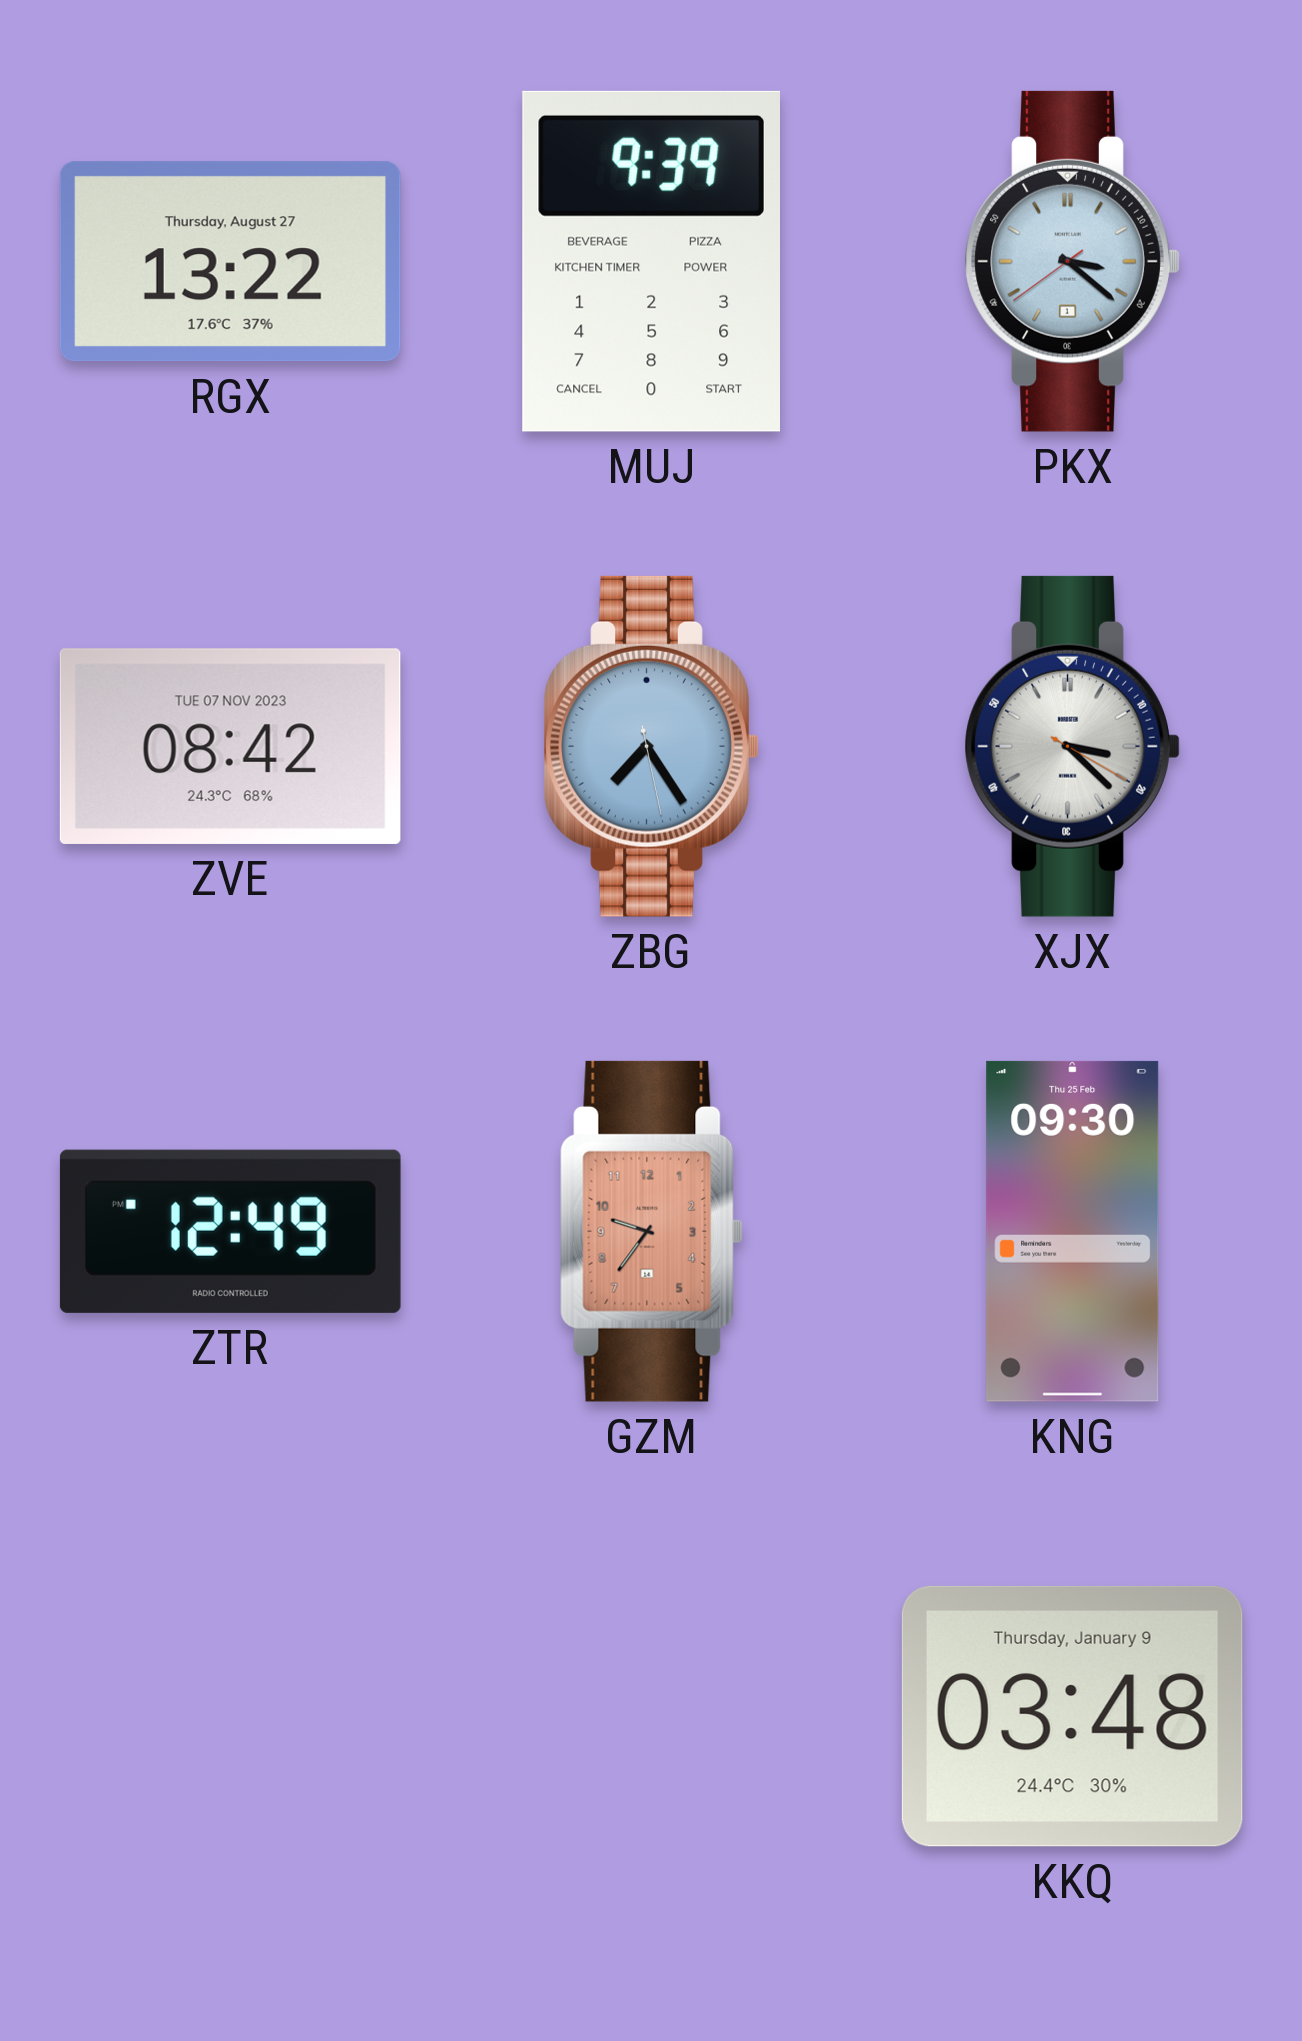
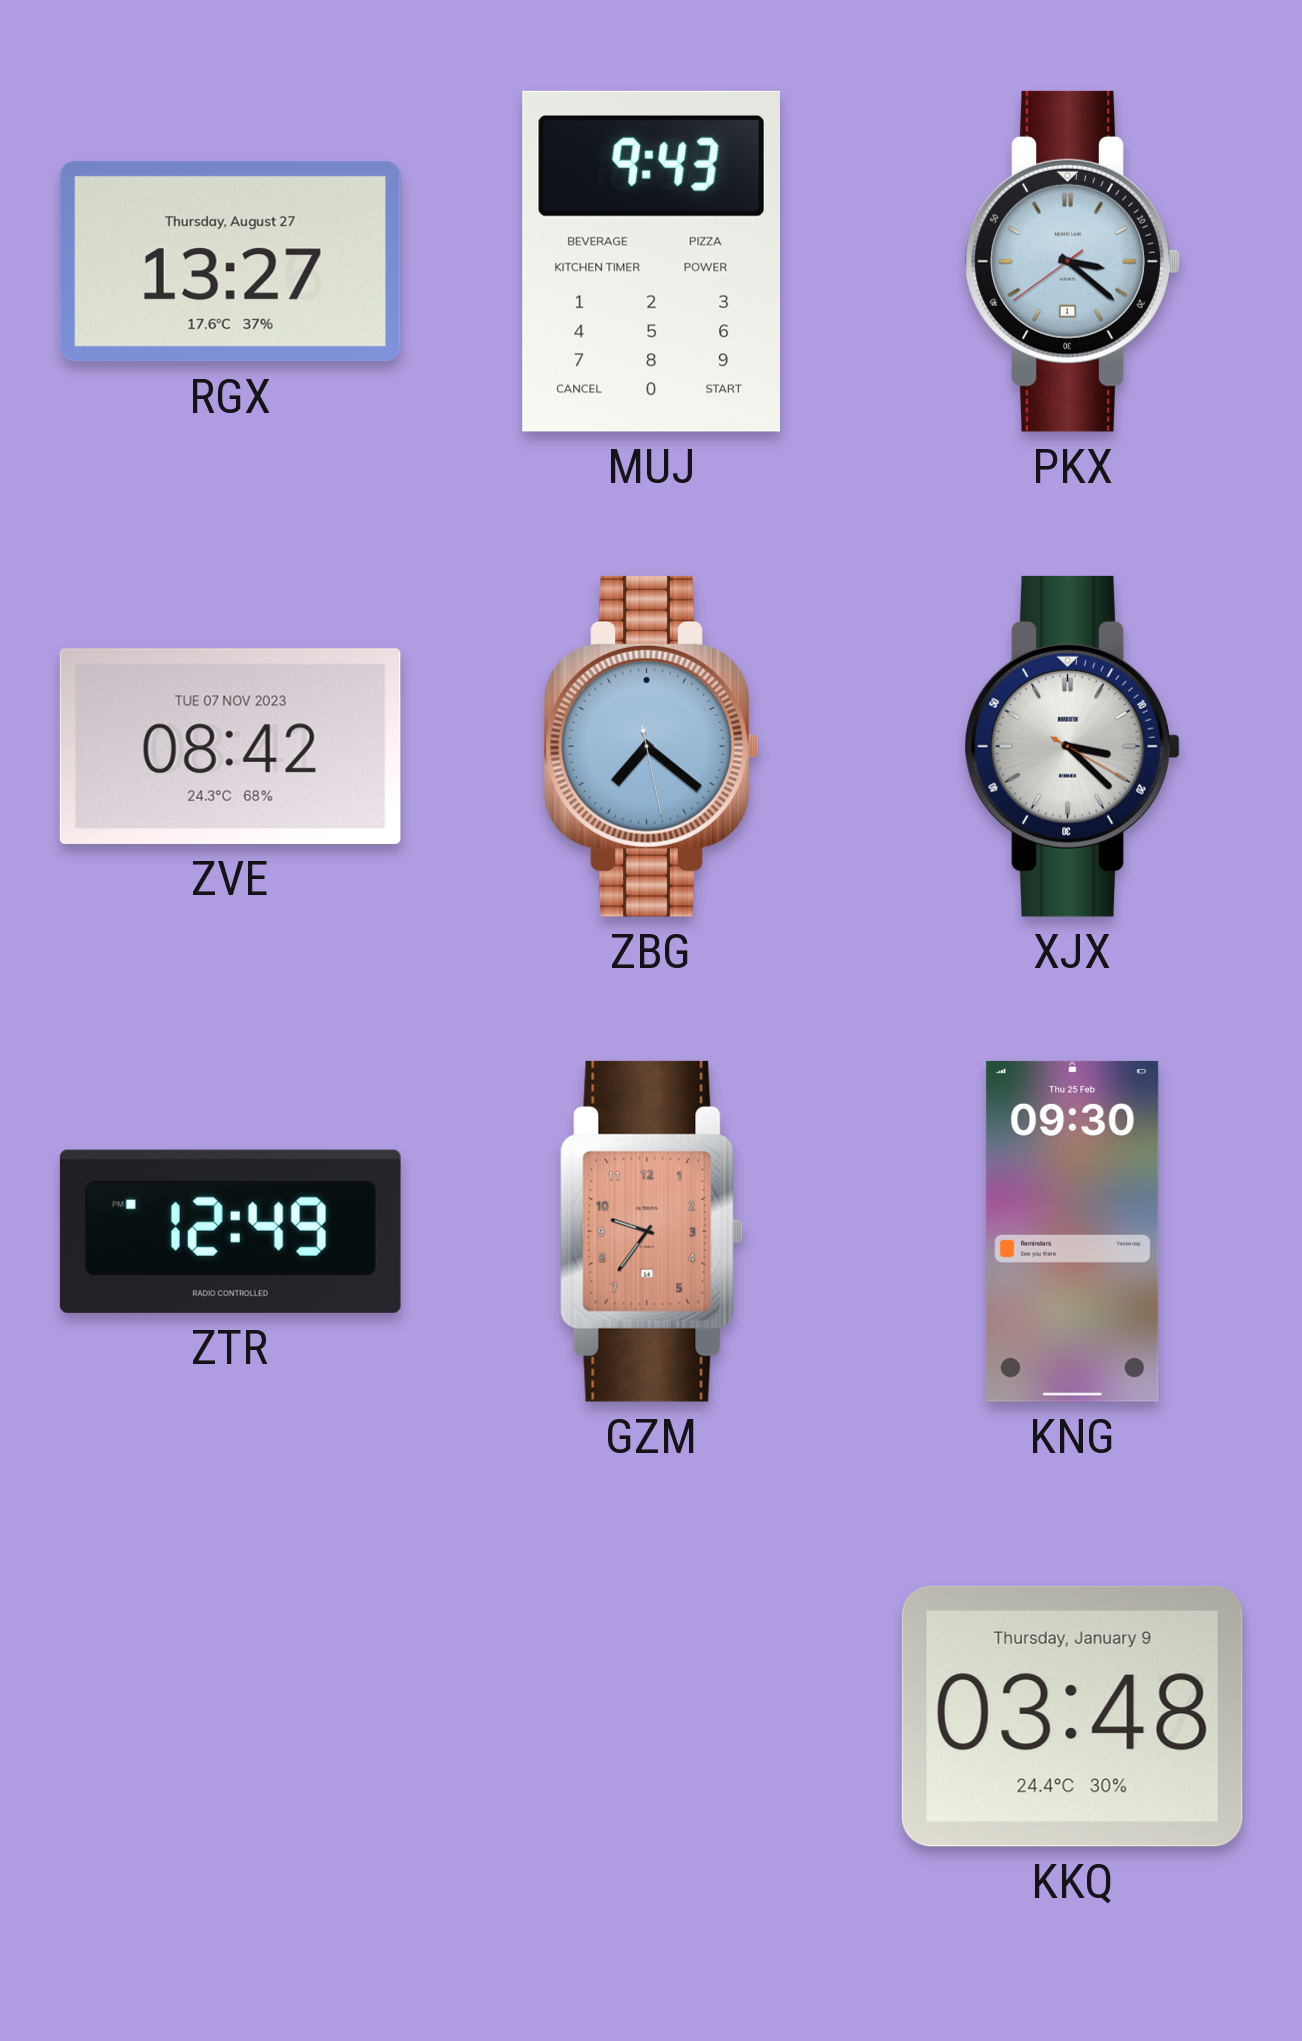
RGX: 13:22 -> 13:27 (230, 262)
MUJ: 9:39 -> 9:43 (651, 261)
ZBG: 7:24 -> 7:21 (651, 746)
